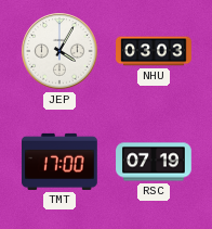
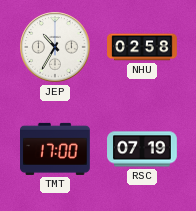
JEP: 4:05 -> 10:35 (55, 47)
NHU: 03:03 -> 02:58 (142, 47)
